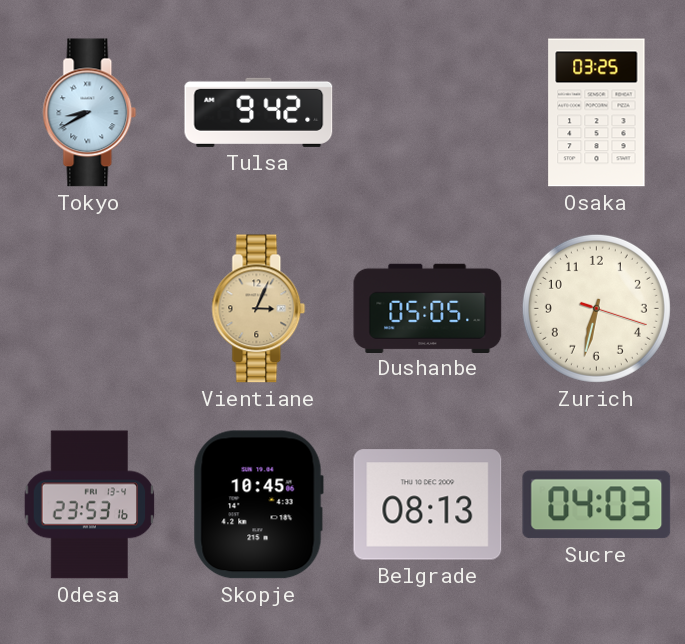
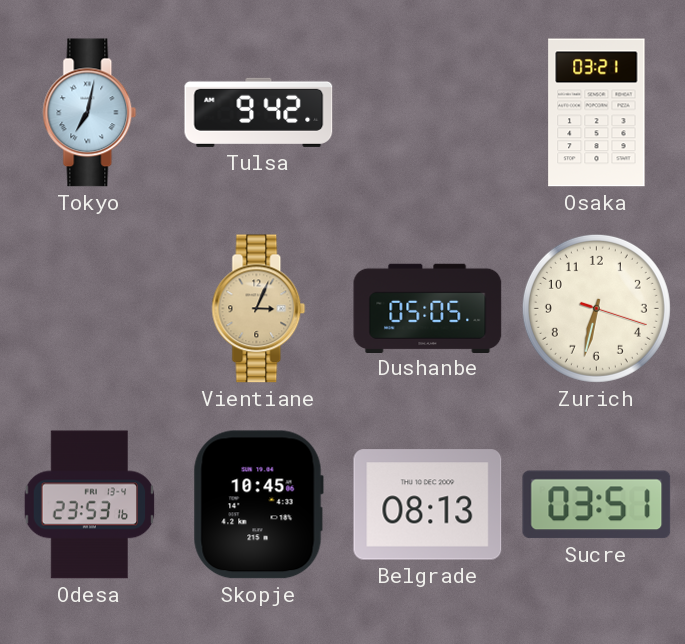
Tokyo: 8:40 -> 7:02 (90, 113)
Osaka: 03:25 -> 03:21 (597, 113)
Sucre: 04:03 -> 03:51 (597, 505)
